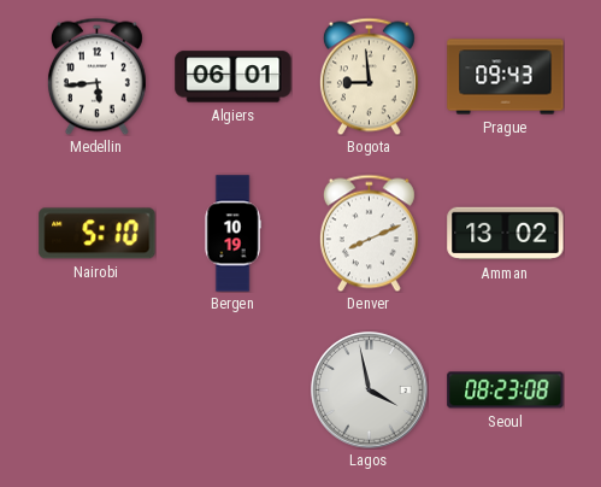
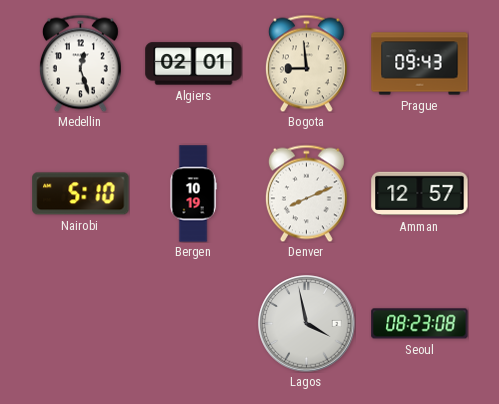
Medellin: 5:44 -> 12:27 (80, 63)
Algiers: 06:01 -> 02:01 (194, 64)
Amman: 13:02 -> 12:57 (420, 194)
